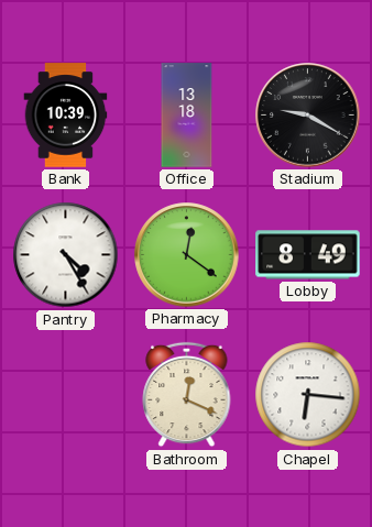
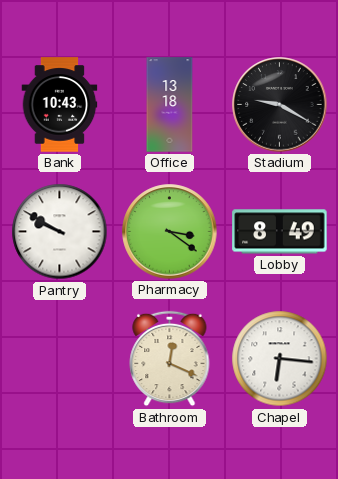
Bank: 10:39 -> 10:43 (60, 105)
Pantry: 4:25 -> 9:50 (60, 232)
Pharmacy: 12:21 -> 3:21 (170, 232)
